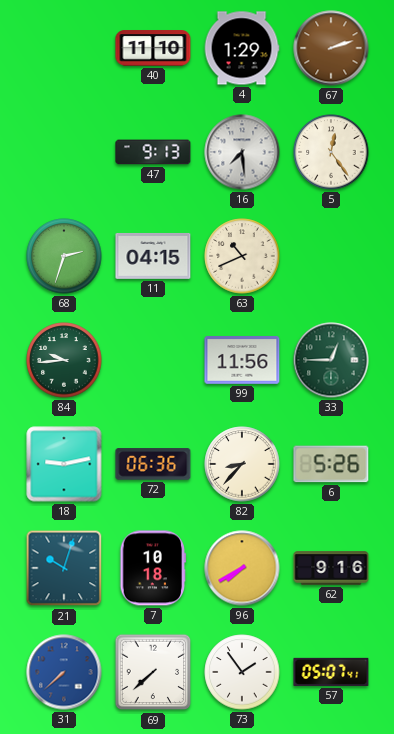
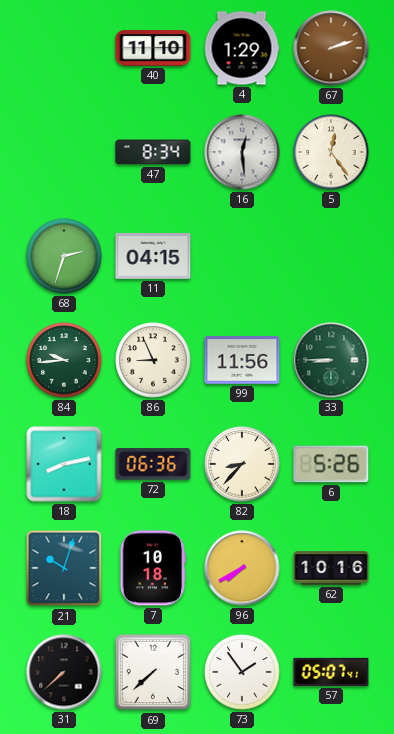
47: 9:13 -> 8:34 (153, 152)
16: 7:29 -> 12:29 (242, 152)
63: 10:41 -> none (242, 256)
86: none -> 8:56 (153, 360)
33: 12:45 -> 8:45 (331, 360)
18: 9:13 -> 8:13 (64, 464)
62: 9:16 -> 10:16 (331, 568)
31 dial: blue -> black (64, 672)
